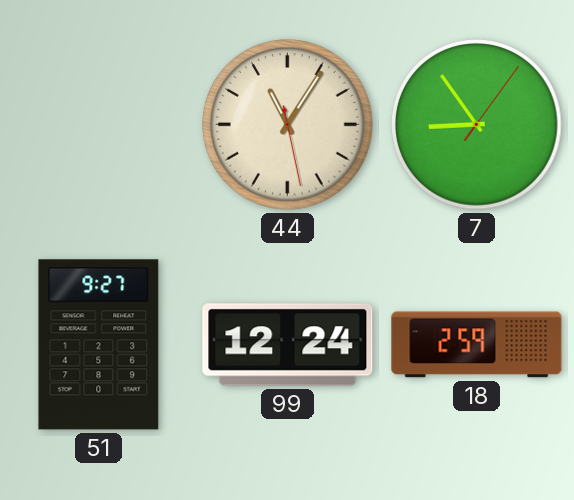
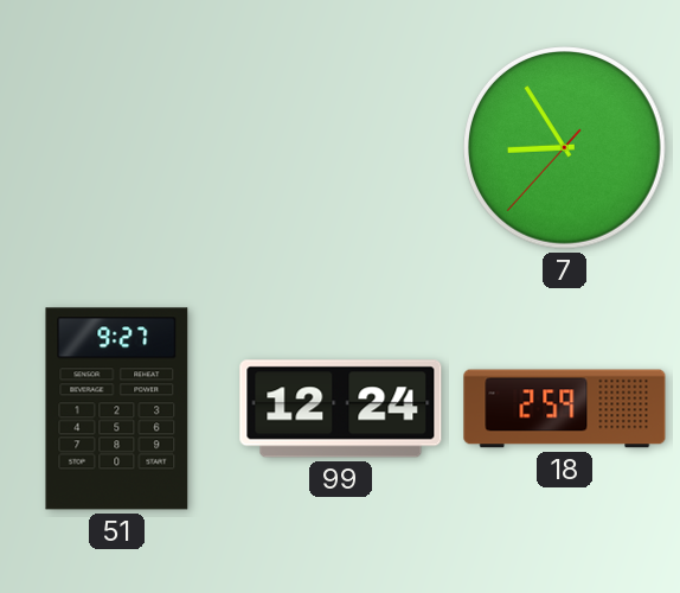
44: 11:05 -> none (288, 125)
7: 8:54:06 -> 8:54:37 (565, 148)
